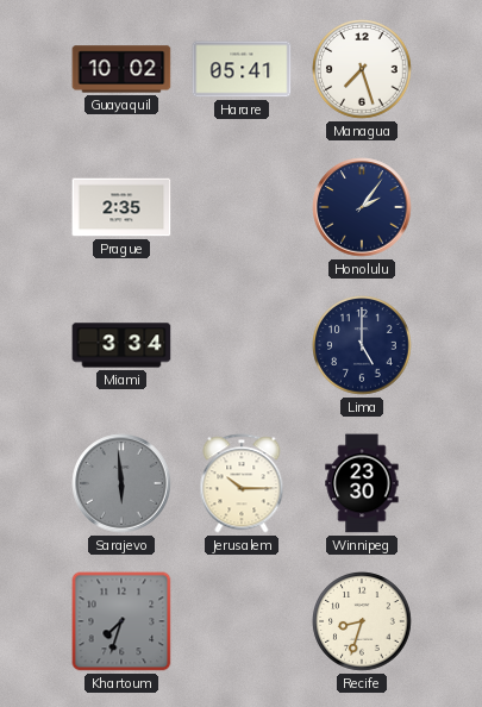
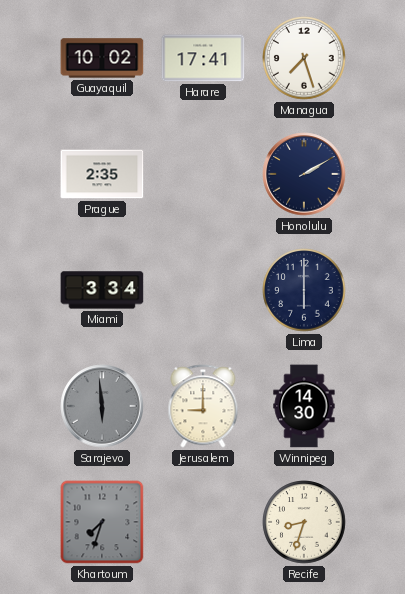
Harare: 05:41 -> 17:41 (203, 58)
Honolulu: 2:06 -> 2:10 (304, 174)
Lima: 5:00 -> 6:00 (304, 290)
Jerusalem: 10:15 -> 9:00 (203, 406)
Winnipeg: 23:30 -> 14:30 (304, 406)
